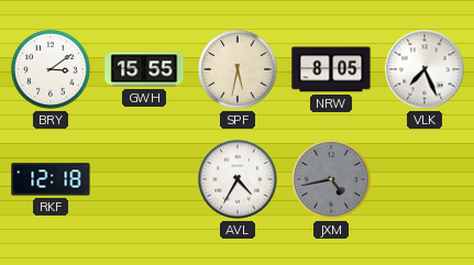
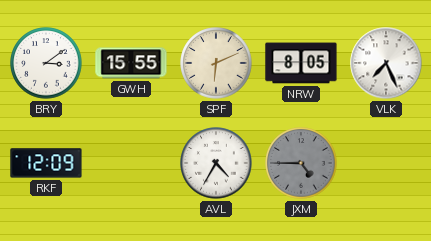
SPF: 5:32 -> 6:11 (216, 63)
RKF: 12:18 -> 12:09 (46, 163)
JXM: 4:43 -> 4:45 (301, 163)
